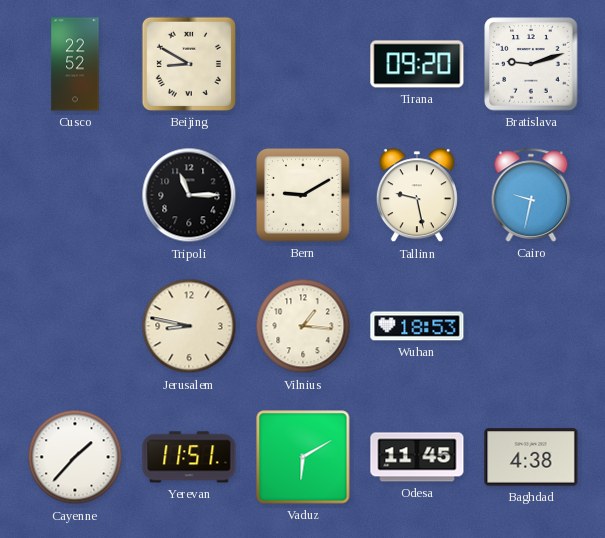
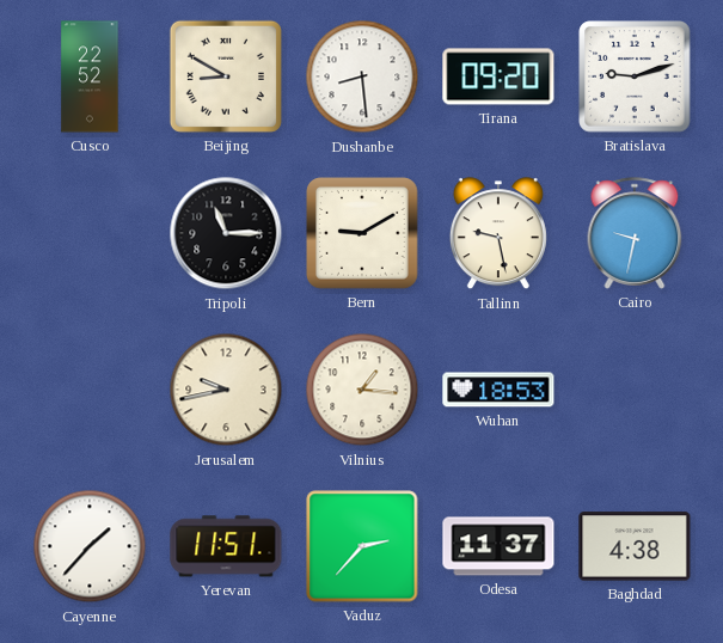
Dushanbe: none -> 8:29 (362, 76)
Jerusalem: 8:47 -> 9:43 (226, 390)
Vaduz: 6:10 -> 2:37 (362, 546)
Odesa: 11:45 -> 11:37 (498, 546)
